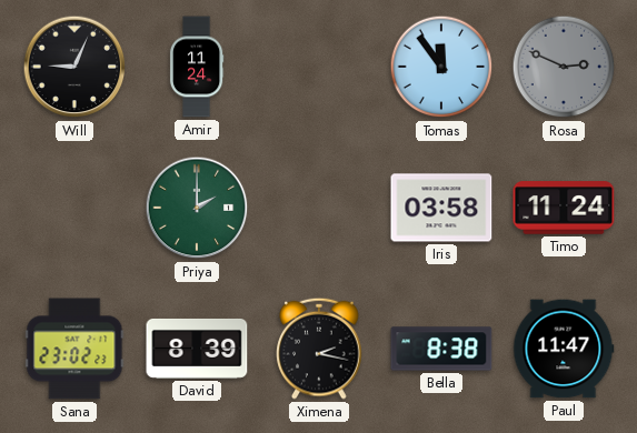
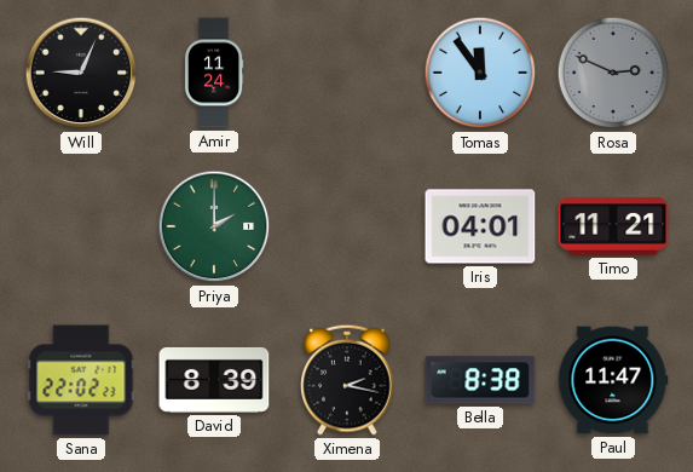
Iris: 03:58 -> 04:01 (480, 226)
Timo: 11:24 -> 11:21 (613, 226)
Sana: 23:02 -> 22:02 (81, 380)
